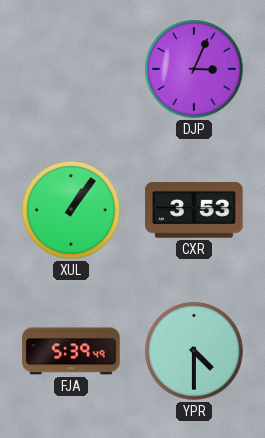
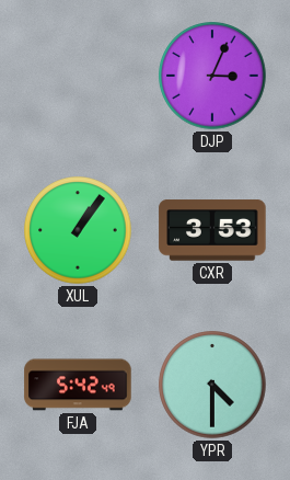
FJA: 5:39 -> 5:42 (78, 385)
